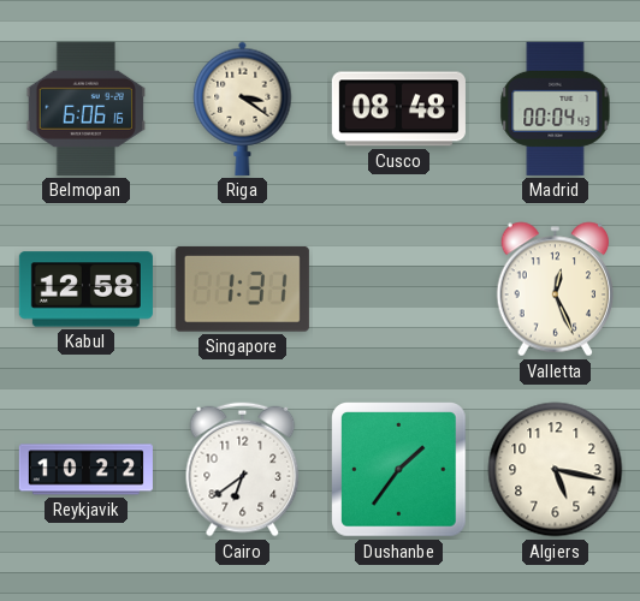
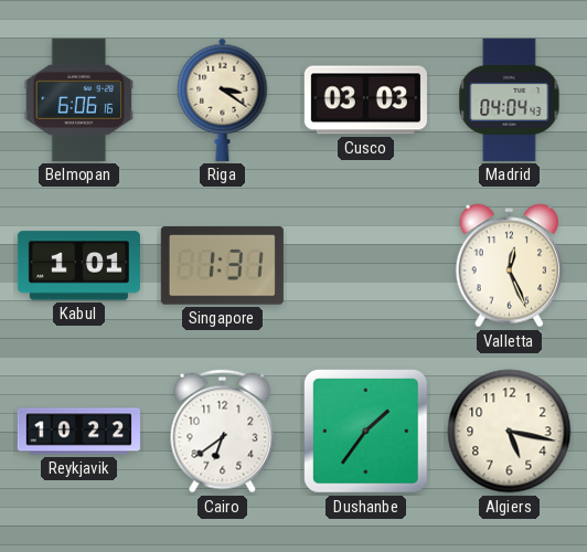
Cusco: 08:48 -> 03:03 (365, 100)
Madrid: 00:04 -> 04:04 (510, 99)
Kabul: 12:58 -> 1:01 (78, 266)
